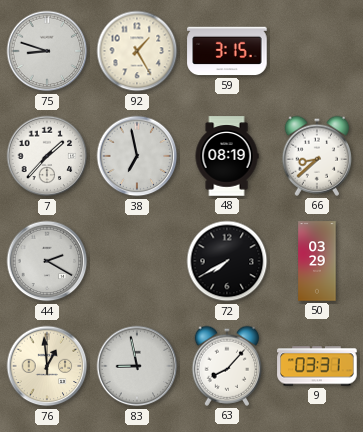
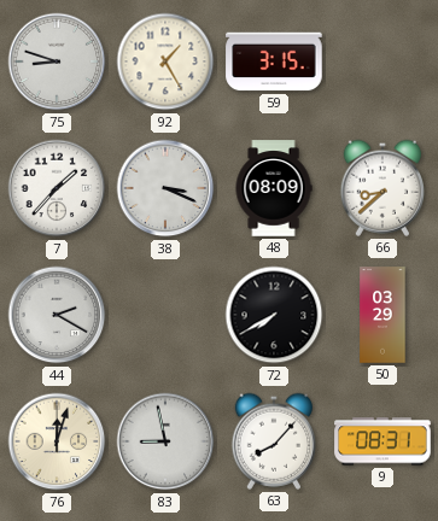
38: 6:58 -> 3:19 (165, 188)
48: 08:19 -> 08:09 (274, 188)
76: 12:59 -> 12:03 (57, 441)
9: 03:31 -> 08:31 (382, 441)
